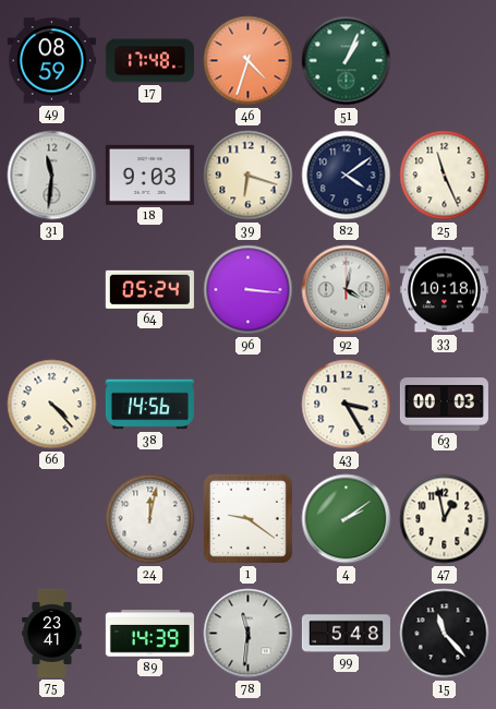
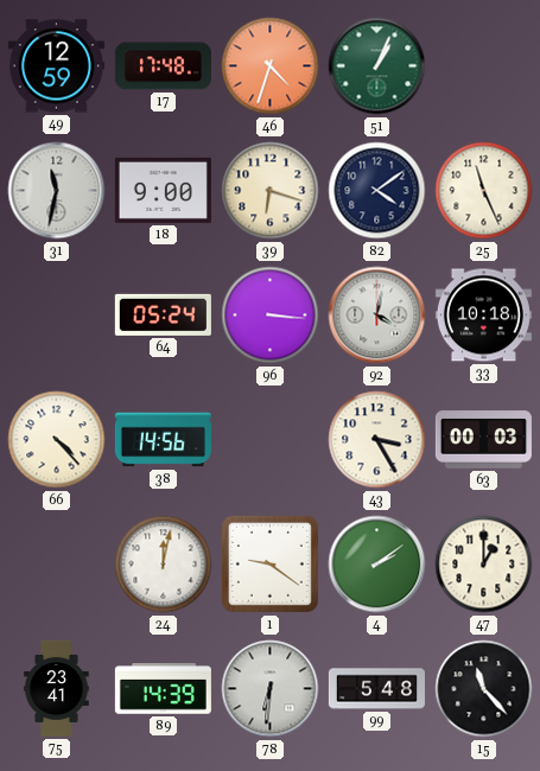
49: 08:59 -> 12:59 (56, 66)
31: 11:31 -> 11:32 (57, 191)
18: 9:03 -> 9:00 (163, 190)
47: 12:58 -> 1:00 (484, 565)
78: 11:31 -> 6:31 (271, 689)
